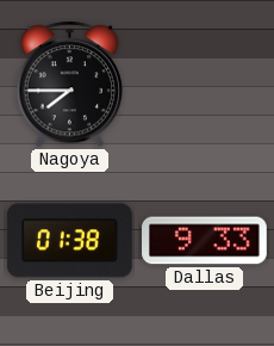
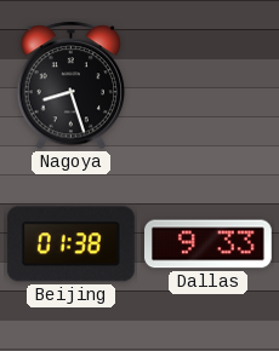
Nagoya: 7:45 -> 8:27 (72, 86)
